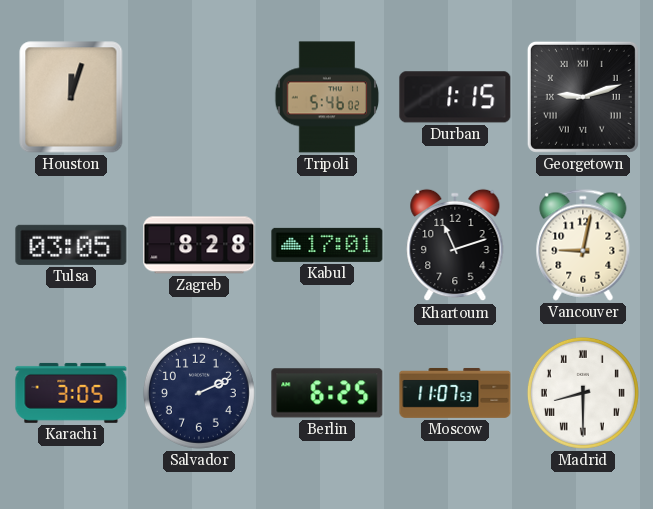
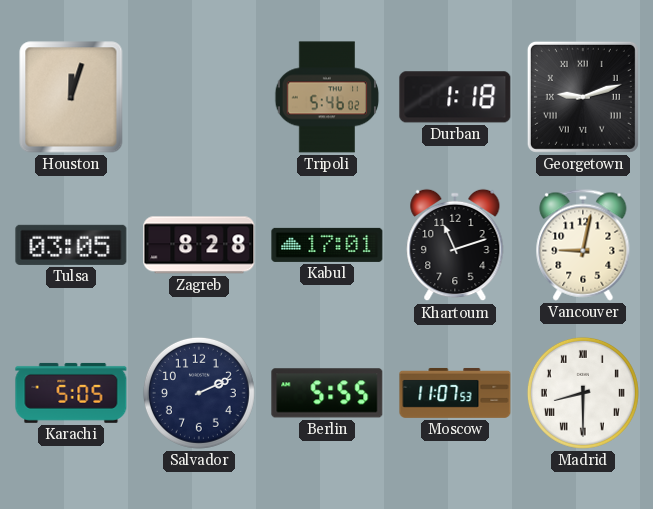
Durban: 1:15 -> 1:18 (455, 97)
Karachi: 3:05 -> 5:05 (71, 393)
Berlin: 6:25 -> 5:55 (327, 393)
